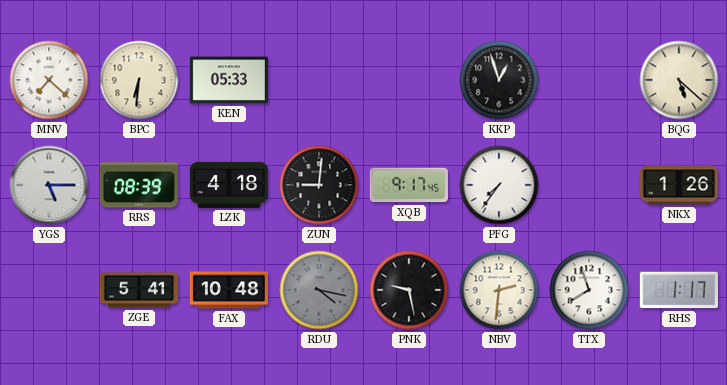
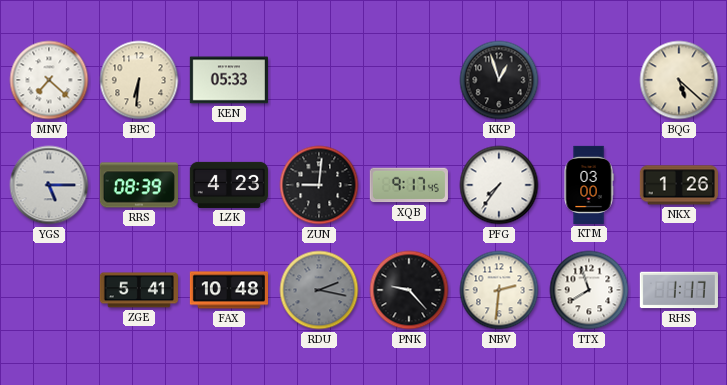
LZK: 4:18 -> 4:23 (229, 185)
KTM: none -> 03:00 (589, 185)
RDU: 4:17 -> 2:17 (319, 290)
PNK: 9:28 -> 9:23 (409, 290)
